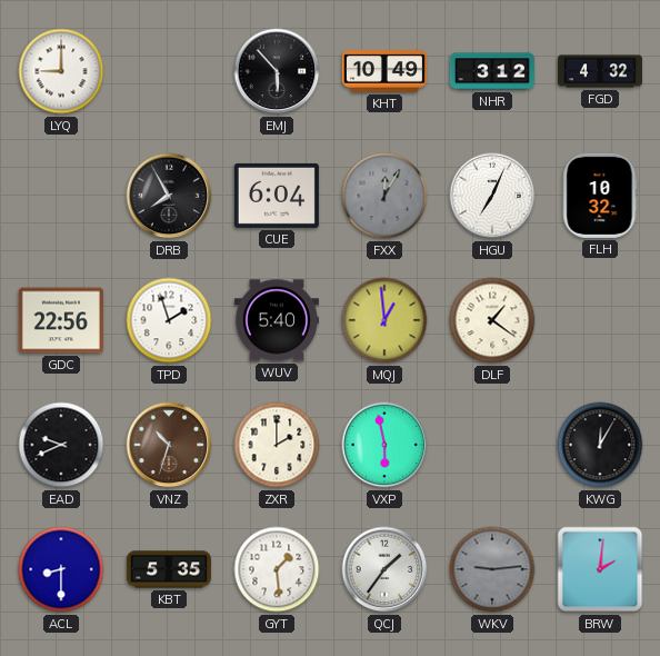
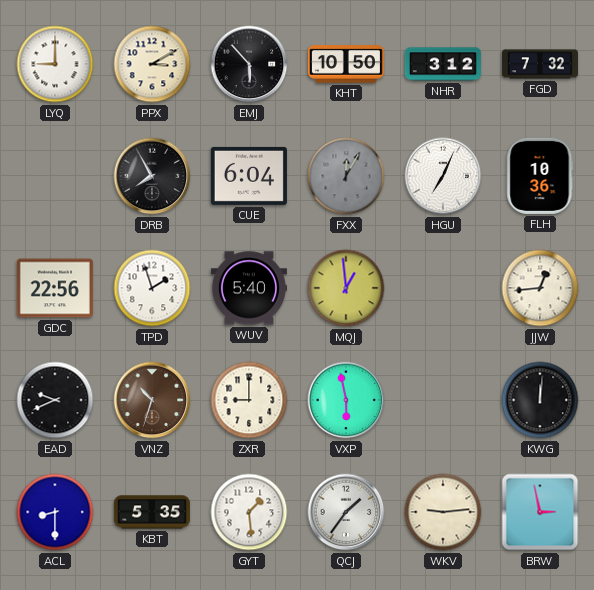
PPX: none -> 3:10 (152, 64)
KHT: 10:49 -> 10:50 (346, 64)
FGD: 4:32 -> 7:32 (540, 64)
FLH: 10:32 -> 10:36 (540, 176)
DLF: 1:21 -> none (492, 320)
JJW: none -> 12:44 (540, 288)
ZXR: 2:00 -> 9:00 (249, 400)
KWG: 12:05 -> 12:01 (540, 400)
WKV dial: grey -> cream (443, 512)
BRW: 2:01 -> 2:58 (540, 512)
